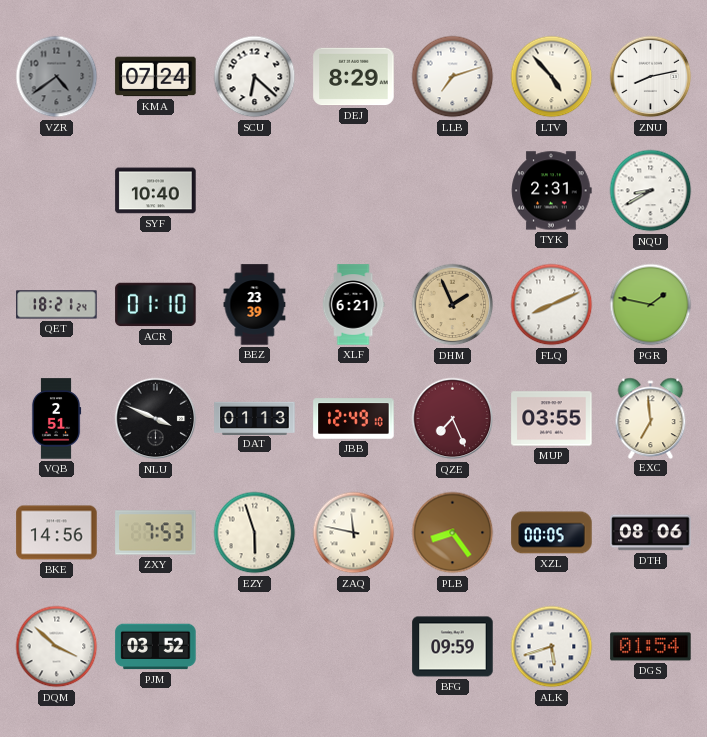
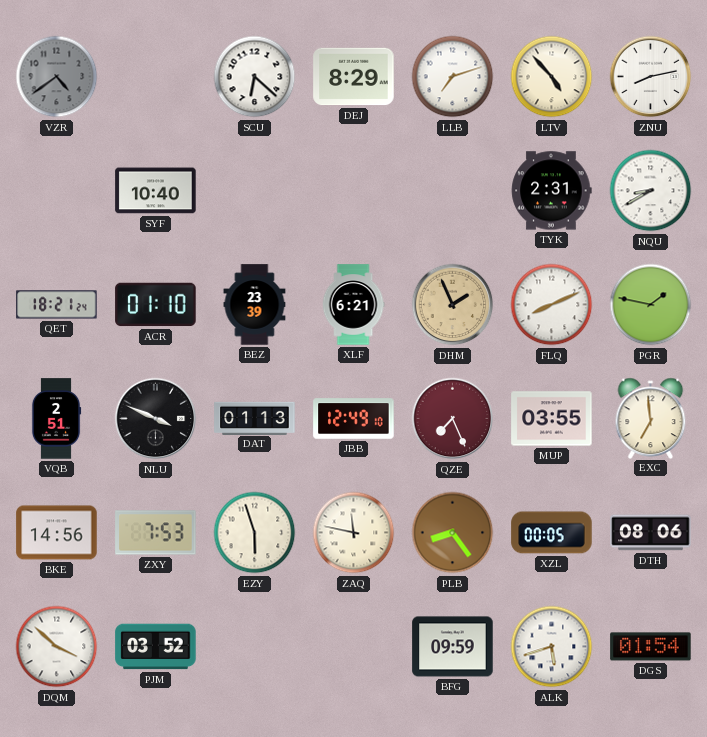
KMA: 07:24 -> none (156, 77)
